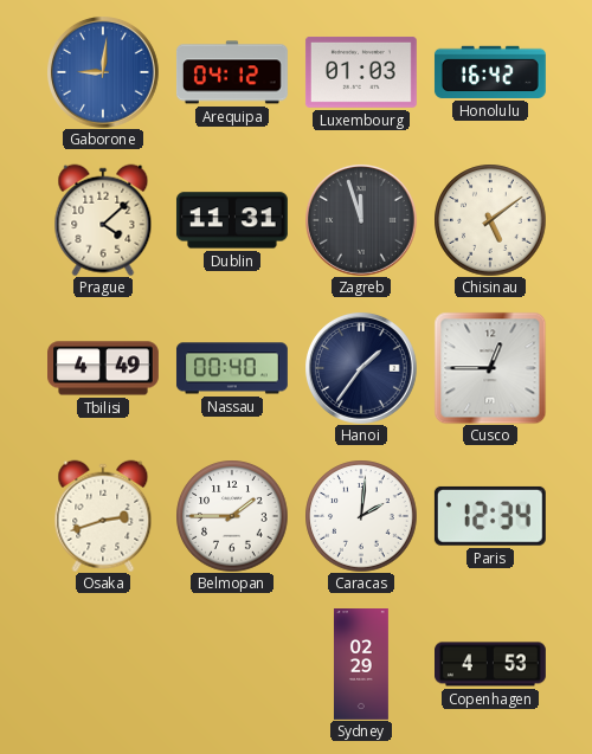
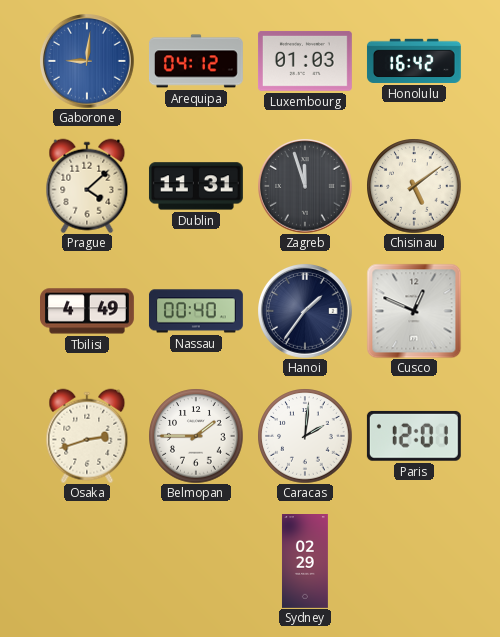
Cusco: 12:45 -> 12:49 (414, 311)
Paris: 12:34 -> 12:01 (414, 436)
Copenhagen: 4:53 -> none (491, 664)
